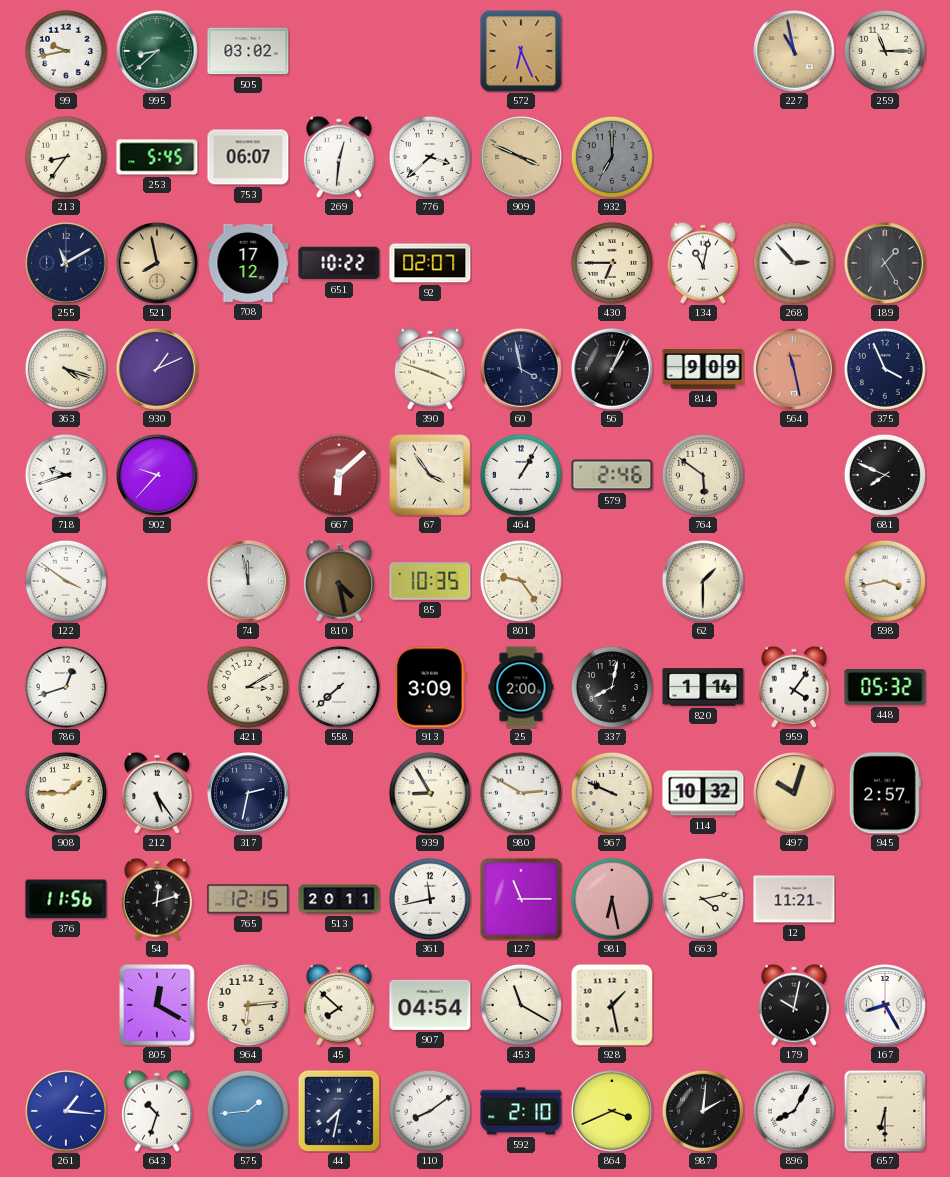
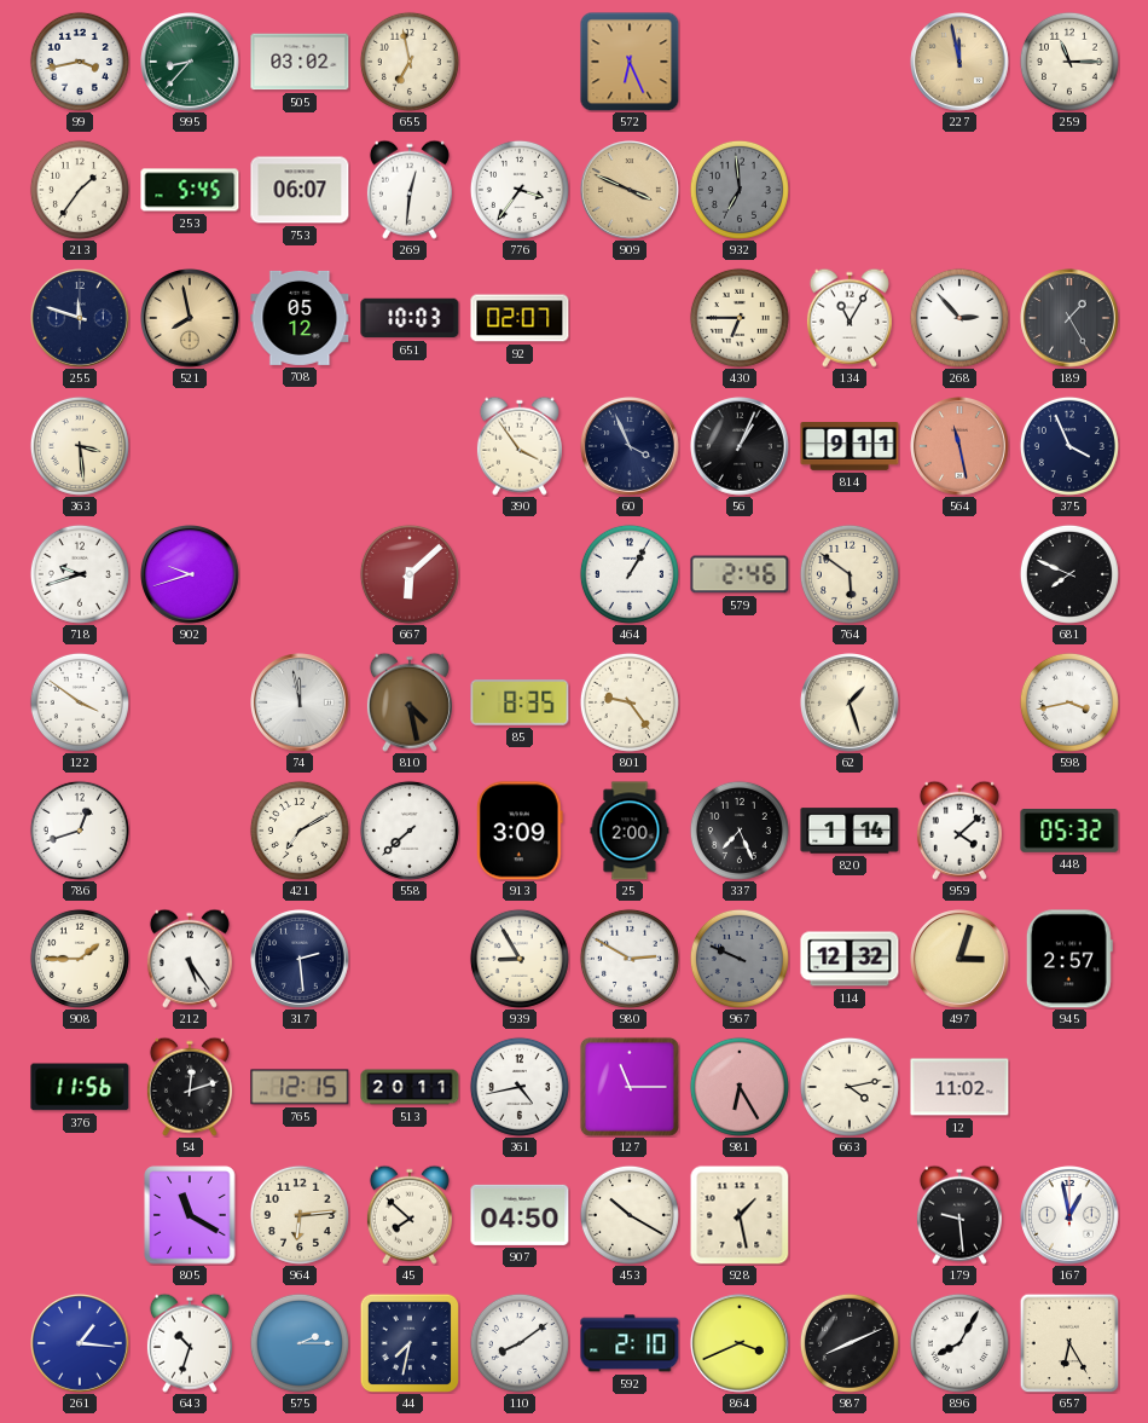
99: 9:43 -> 3:43 (80, 62)
995: 8:38 -> 8:37 (191, 63)
655: none -> 6:58 (410, 62)
227: 10:58 -> 11:58 (961, 63)
213: 8:36 -> 1:36 (80, 190)
776: 3:38 -> 3:36 (520, 190)
932: 7:00 -> 6:59 (740, 190)
255: 11:10 -> 11:48 (81, 319)
708: 17:12 -> 05:12 (300, 318)
651: 10:22 -> 10:03 (410, 318)
134: 11:02 -> 11:05 (850, 318)
363: 4:18 -> 3:29 (80, 446)
930: 1:11 -> none (158, 370)
390: 3:48 -> 3:54 (520, 446)
60: 3:58 -> 3:56 (631, 447)
814: 9:09 -> 9:11 (850, 447)
902: 9:37 -> 9:42 (191, 575)
67: 3:54 -> none (431, 476)
85: 10:35 -> 8:35 (520, 702)
62: 1:30 -> 1:27 (851, 704)
421: 3:10 -> 7:10 (300, 831)
337: 8:02 -> 7:26 (740, 831)
959: 4:06 -> 4:08 (959, 831)
317: 2:32 -> 2:29 (301, 960)
967 dial: cream -> grey (740, 959)
114: 10:32 -> 12:32 (850, 959)
497: 10:03 -> 3:03 (961, 960)
361: 11:43 -> 4:43 (520, 1087)
981: 6:28 -> 6:25 (740, 1087)
12: 11:21 -> 11:02 (959, 1087)
805: 12:20 -> 11:20 (190, 1215)
907: 04:54 -> 04:50 (520, 1215)
453: 11:20 -> 10:20 (630, 1215)
179: 10:02 -> 9:29 (959, 1215)
167: 8:25 -> 12:58 (1071, 1216)
575: 1:44 -> 2:15 (300, 1343)
987: 2:01 -> 8:11 (850, 1343)
657: 6:30 -> 6:25 (1069, 1343)
